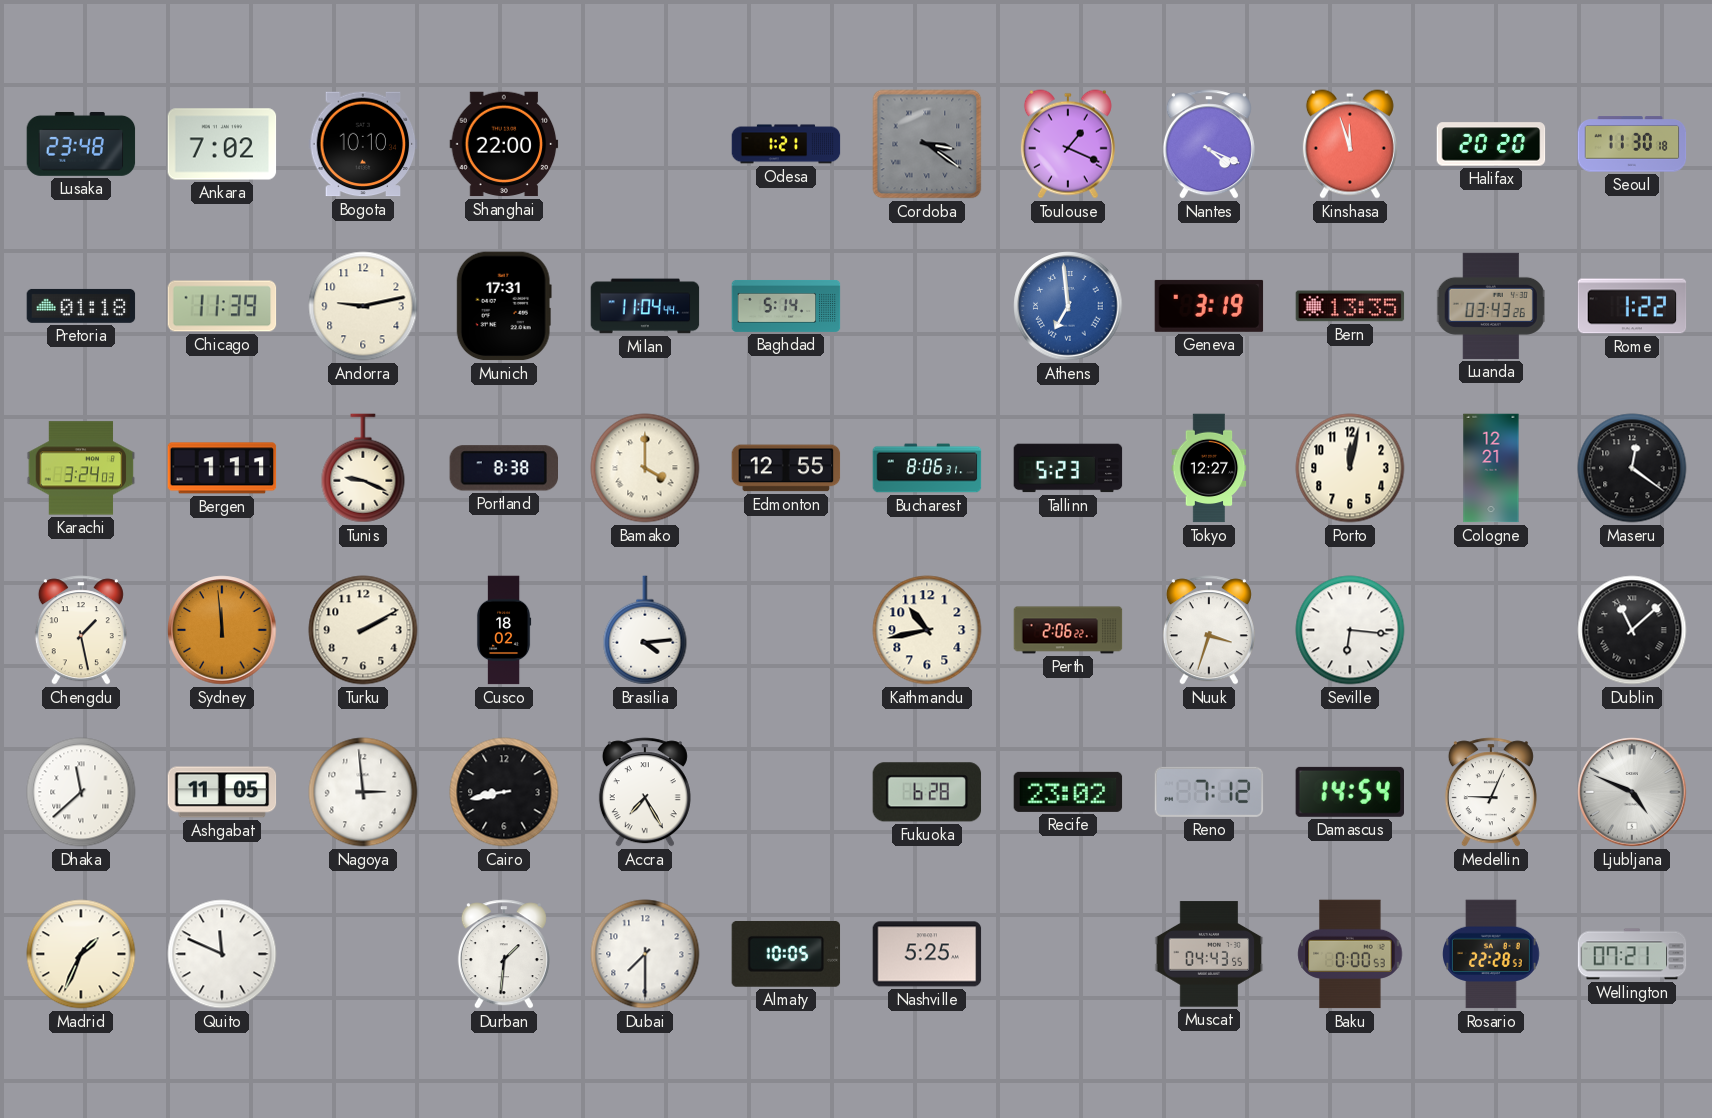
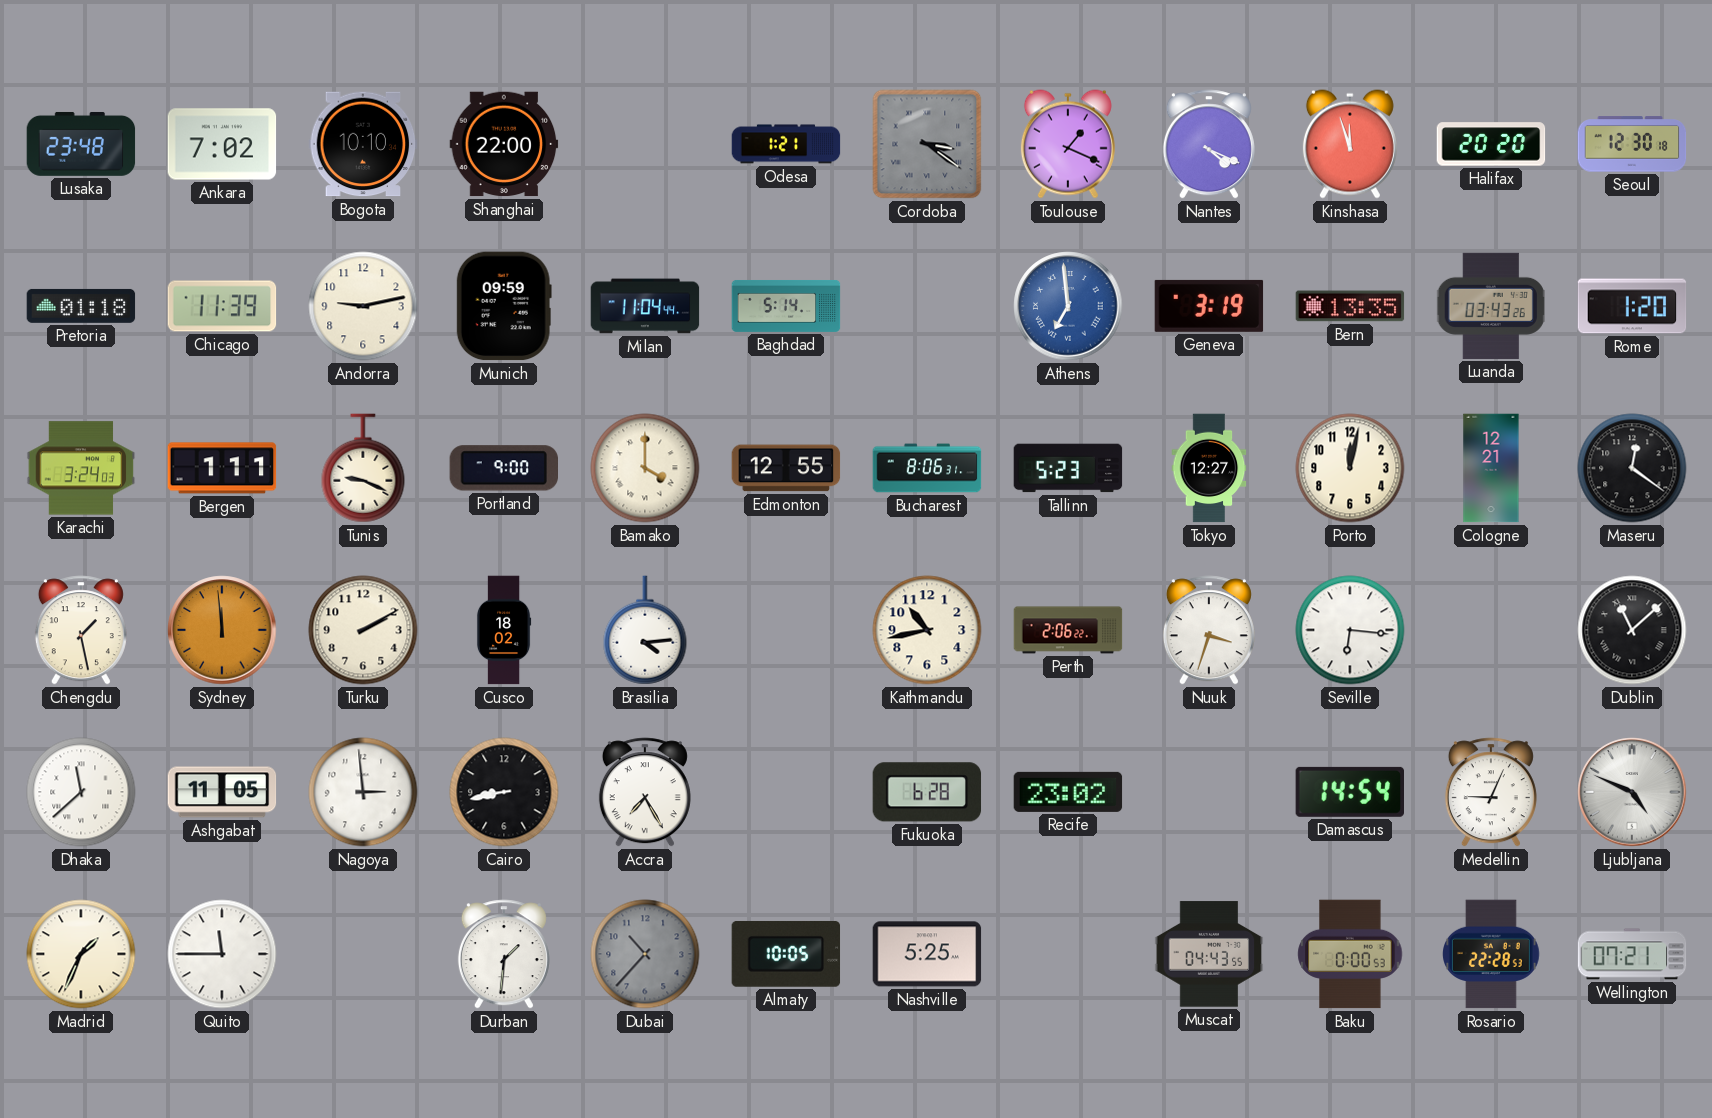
Seoul: 11:30 -> 12:30 (1632, 144)
Munich: 17:31 -> 09:59 (504, 306)
Rome: 1:22 -> 1:20 (1632, 306)
Portland: 8:38 -> 9:00 (503, 468)
Reno: 7:12 -> none (1209, 792)
Quito: 11:49 -> 11:45 (222, 954)
Dubai: 7:30 -> 10:37 (645, 954)
Dubai dial: white -> grey (645, 954)
